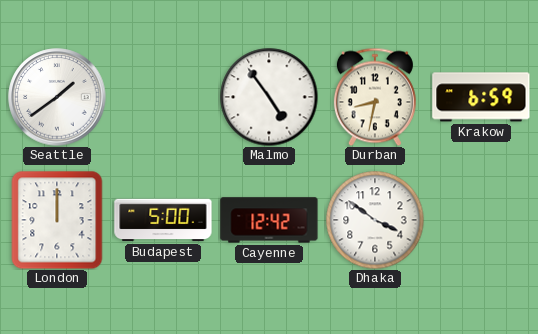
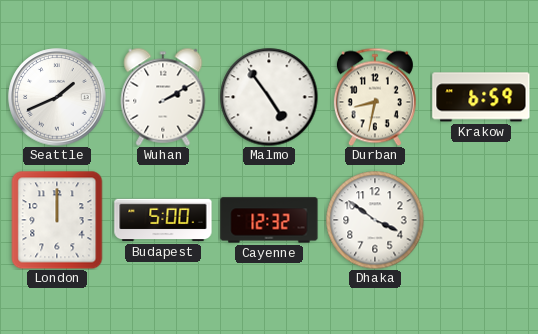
Seattle: 1:39 -> 1:41 (57, 97)
Wuhan: none -> 2:10 (163, 97)
Cayenne: 12:42 -> 12:32 (269, 220)
